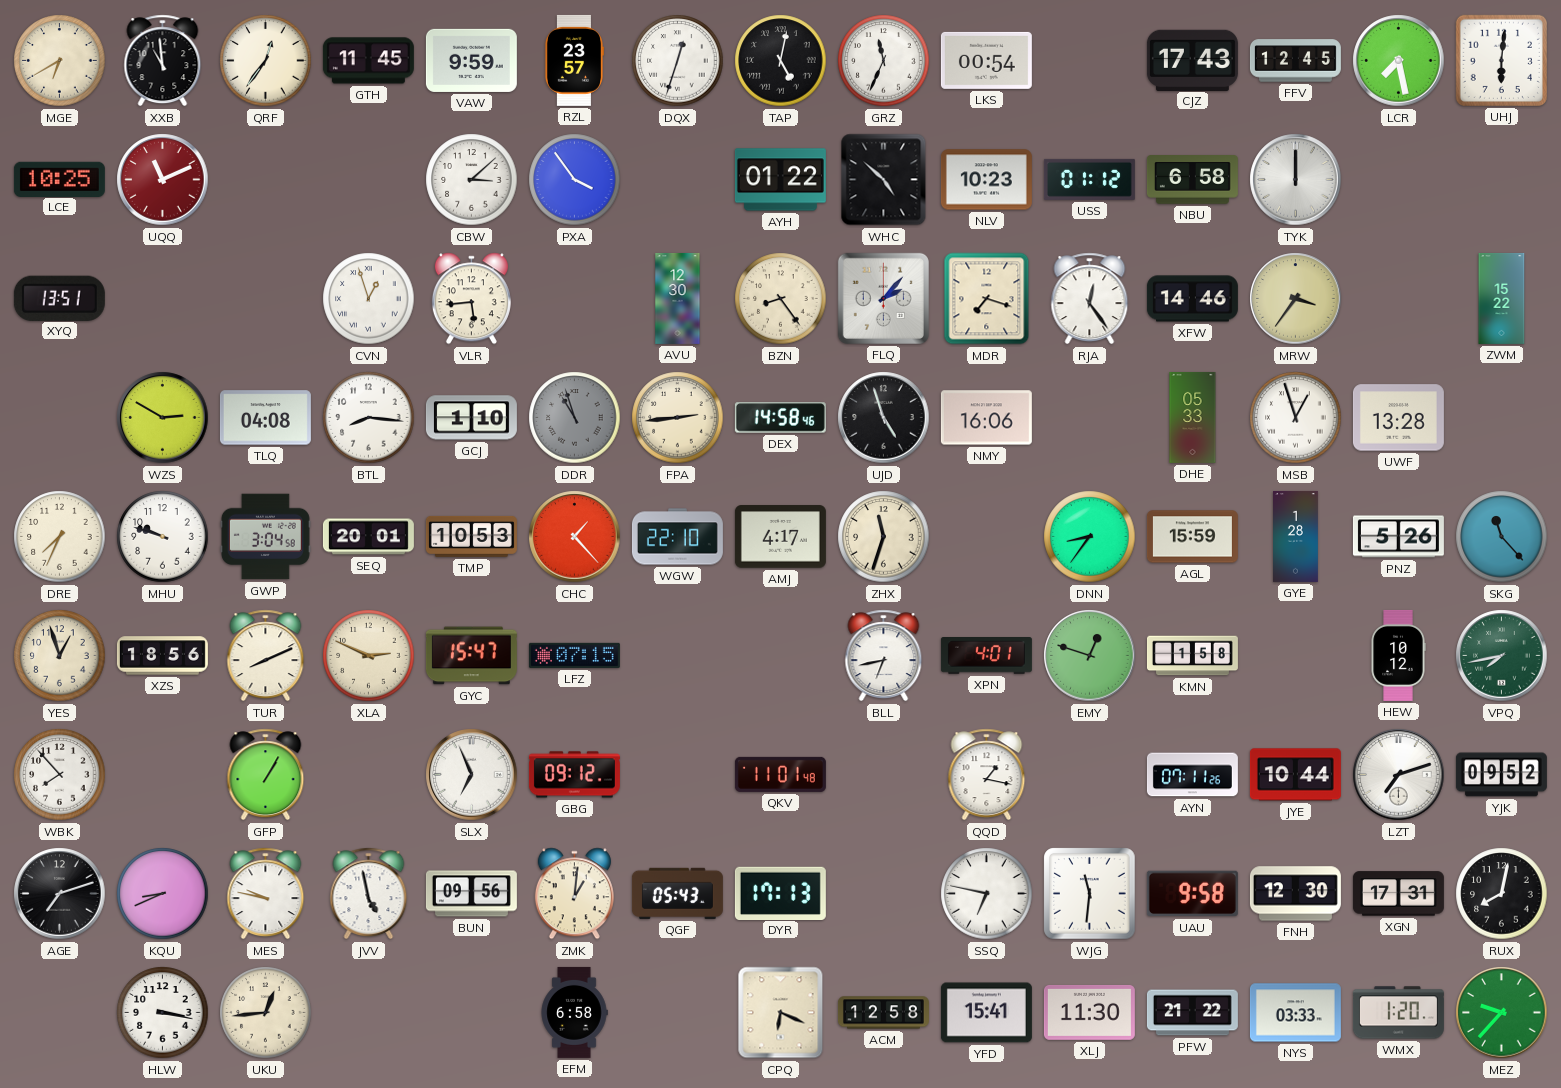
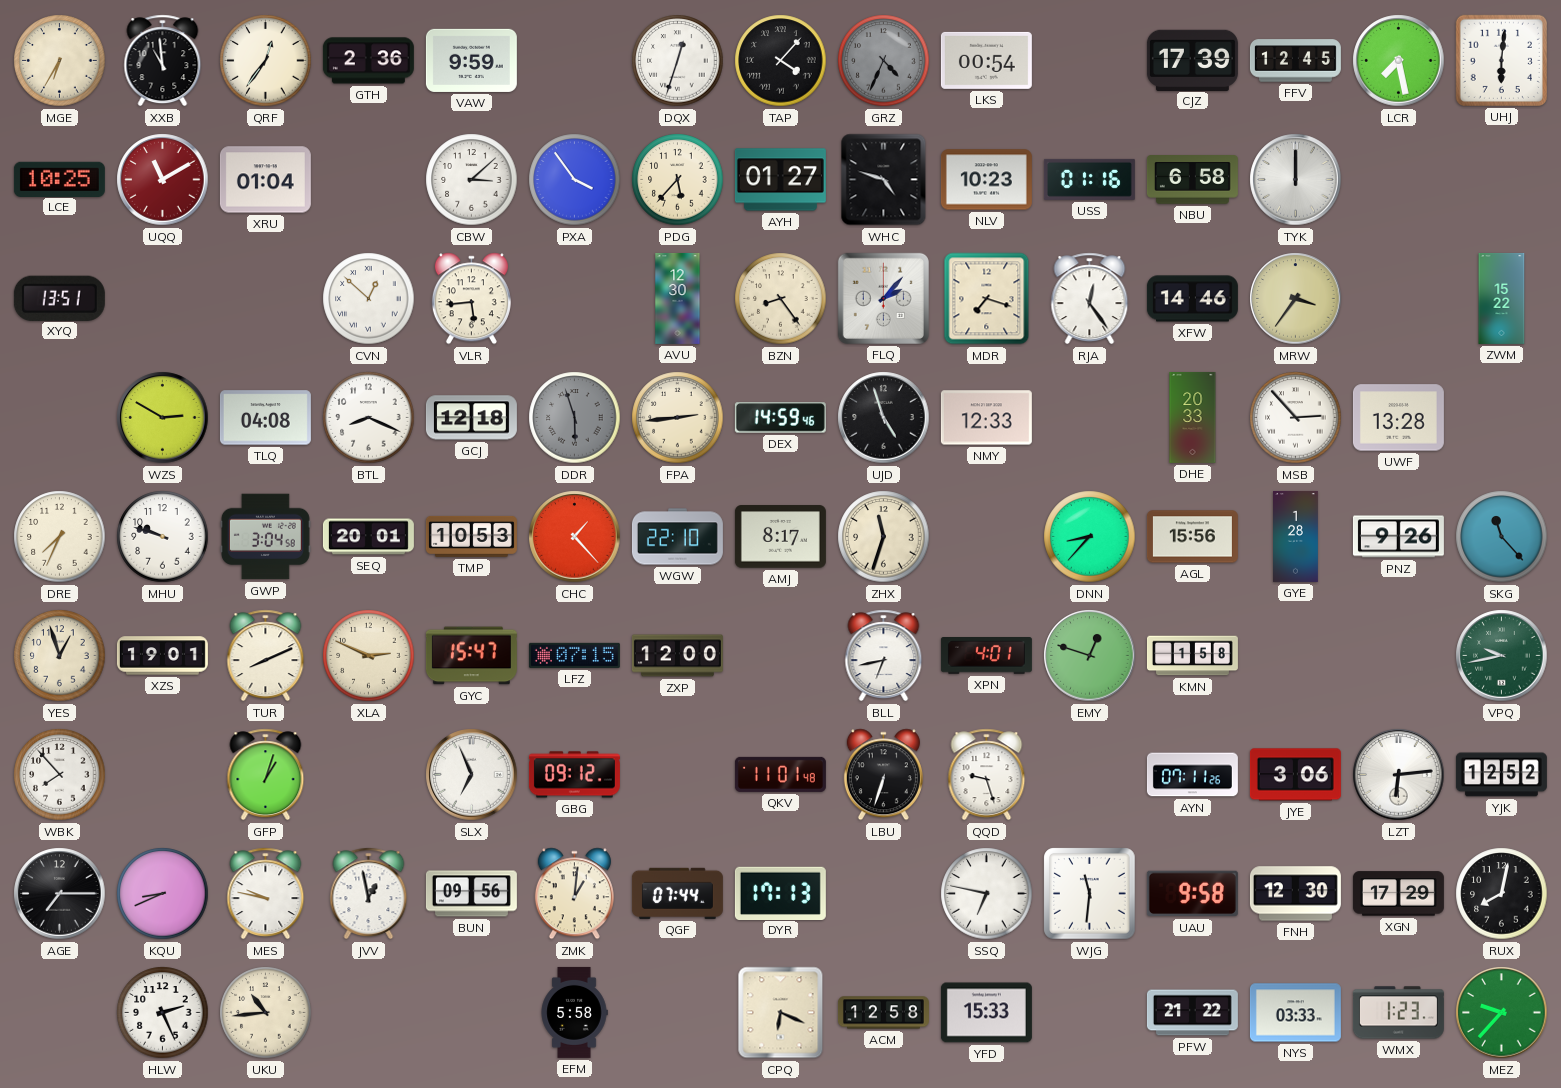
MGE: 6:40 -> 6:35 (60, 61)
GTH: 11:45 -> 2:36 (368, 61)
RZL: 23:57 -> none (573, 60)
TAP: 5:02 -> 4:07 (781, 61)
GRZ: 11:34 -> 4:34 (884, 61)
GRZ dial: white -> grey (884, 61)
CJZ: 17:43 -> 17:39 (1192, 60)
UQQ: 11:11 -> 11:10 (163, 180)
XRU: none -> 01:04 (265, 180)
PDG: none -> 5:37 (678, 180)
AYH: 01:22 -> 01:27 (780, 180)
WHC: 4:52 -> 4:48 (884, 180)
USS: 01:12 -> 01:16 (1089, 179)
CVN: 12:57 -> 12:52 (369, 299)
BTL: 8:16 -> 8:19 (369, 418)
GCJ: 1:10 -> 12:18 (471, 418)
DDR: 10:57 -> 5:57 (575, 418)
DEX: 14:58 -> 14:59 (780, 418)
NMY: 16:06 -> 12:33 (986, 418)
DHE: 05:33 -> 20:33 (1193, 417)
MSB: 12:57 -> 2:53 (1296, 418)
AMJ: 4:17 -> 8:17 (780, 537)
DNN: 8:36 -> 8:37 (1090, 537)
AGL: 15:59 -> 15:56 (1192, 537)
PNZ: 5:26 -> 9:26 (1398, 537)
XZS: 18:56 -> 19:01 (162, 656)
ZXP: none -> 12:00 (677, 656)
HEW: 10:12 -> none (1398, 655)
VPQ: 7:43 -> 9:43 (1502, 656)
GFP: 1:05 -> 1:03 (266, 775)
LBU: none -> 6:33 (883, 775)
QQD: 1:17 -> 9:27 (987, 775)
JYE: 10:44 -> 3:06 (1295, 775)
LZT: 7:12 -> 6:14 (1399, 775)
YJK: 09:52 -> 12:52 (1501, 775)
AGE: 7:12 -> 7:15 (60, 894)
JVV: 4:58 -> 12:58 (369, 894)
QGF: 05:43 -> 07:44 (677, 893)
XGN: 17:31 -> 17:29 (1398, 894)
HLW: 3:17 -> 2:26 (163, 1013)
UKU: 12:44 -> 10:44 (266, 1013)
EFM: 6:58 -> 5:58 (574, 1012)
YFD: 15:41 -> 15:33 (986, 1013)
XLJ: 11:30 -> none (1089, 1012)
WMX: 1:20 -> 1:23 (1398, 1013)
